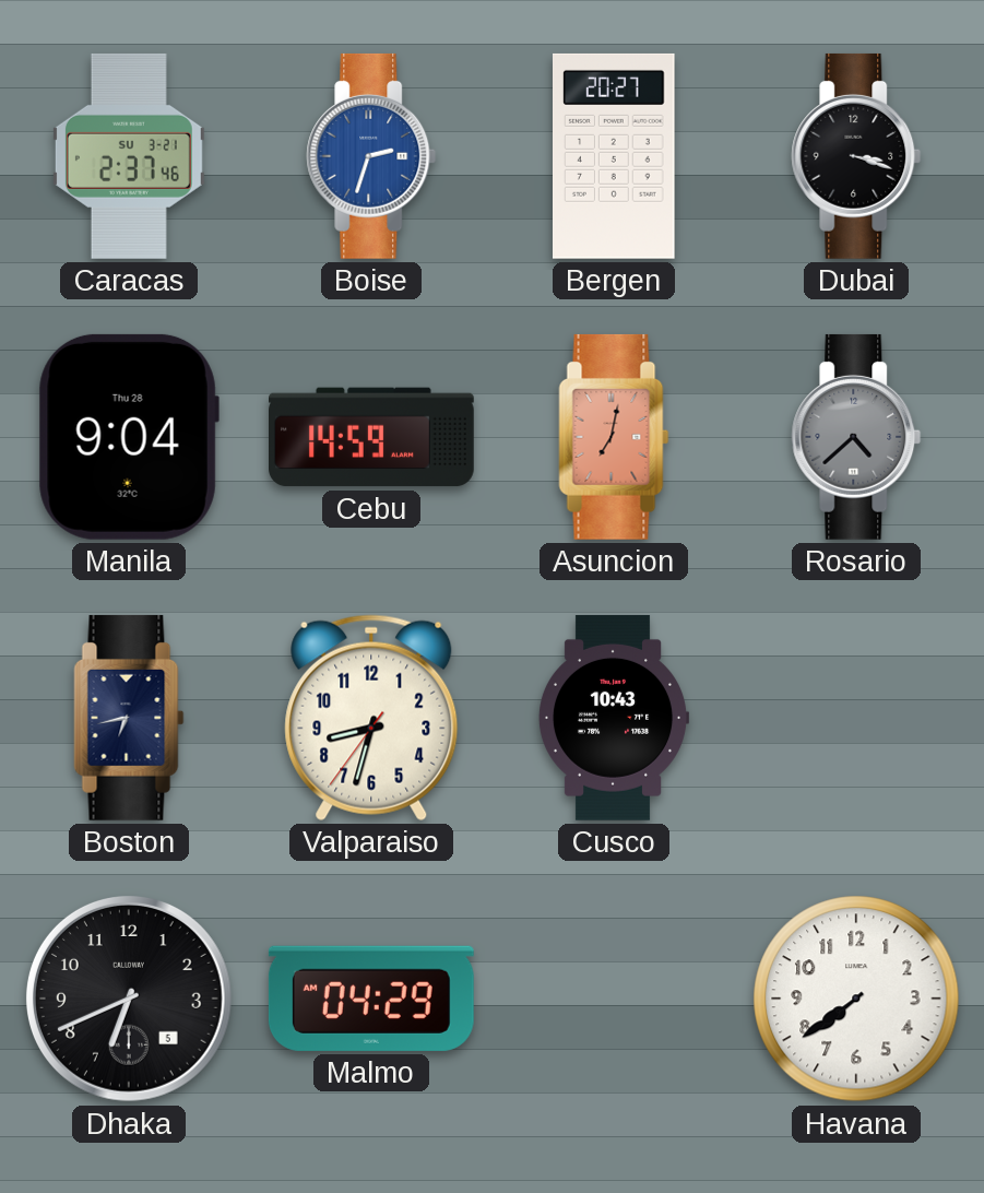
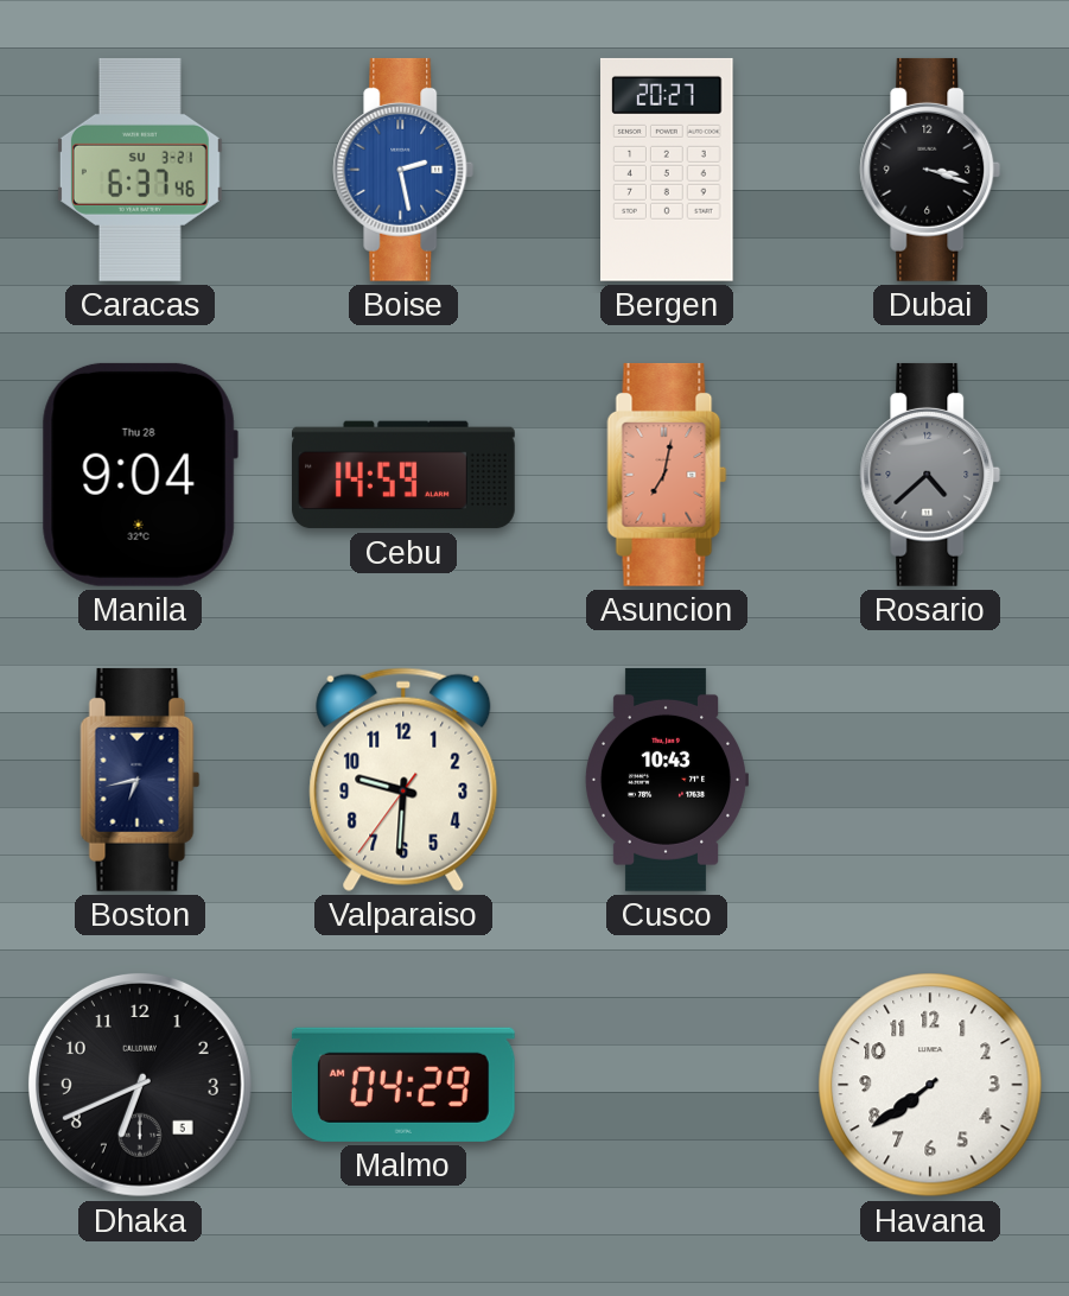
Caracas: 2:37 -> 6:37 (140, 170)
Boise: 2:33 -> 2:28 (403, 170)
Valparaiso: 8:32 -> 9:30 (403, 780)
